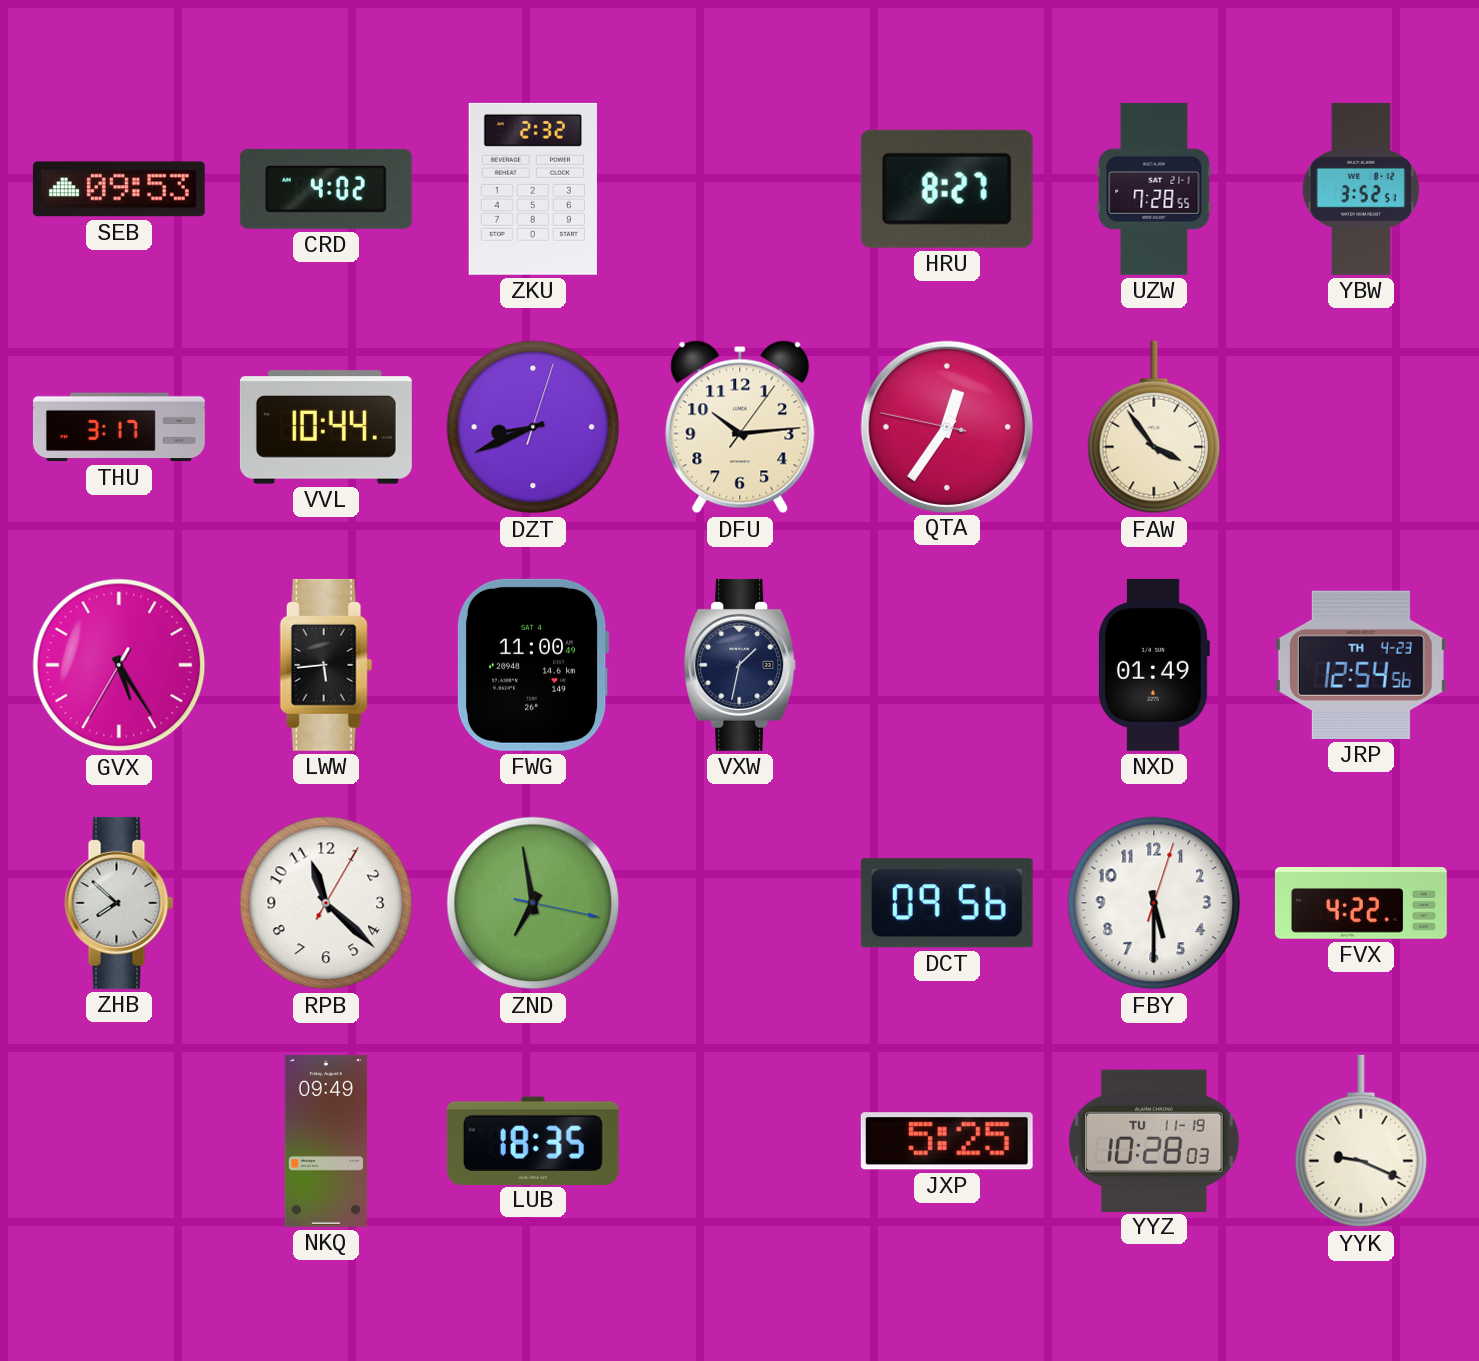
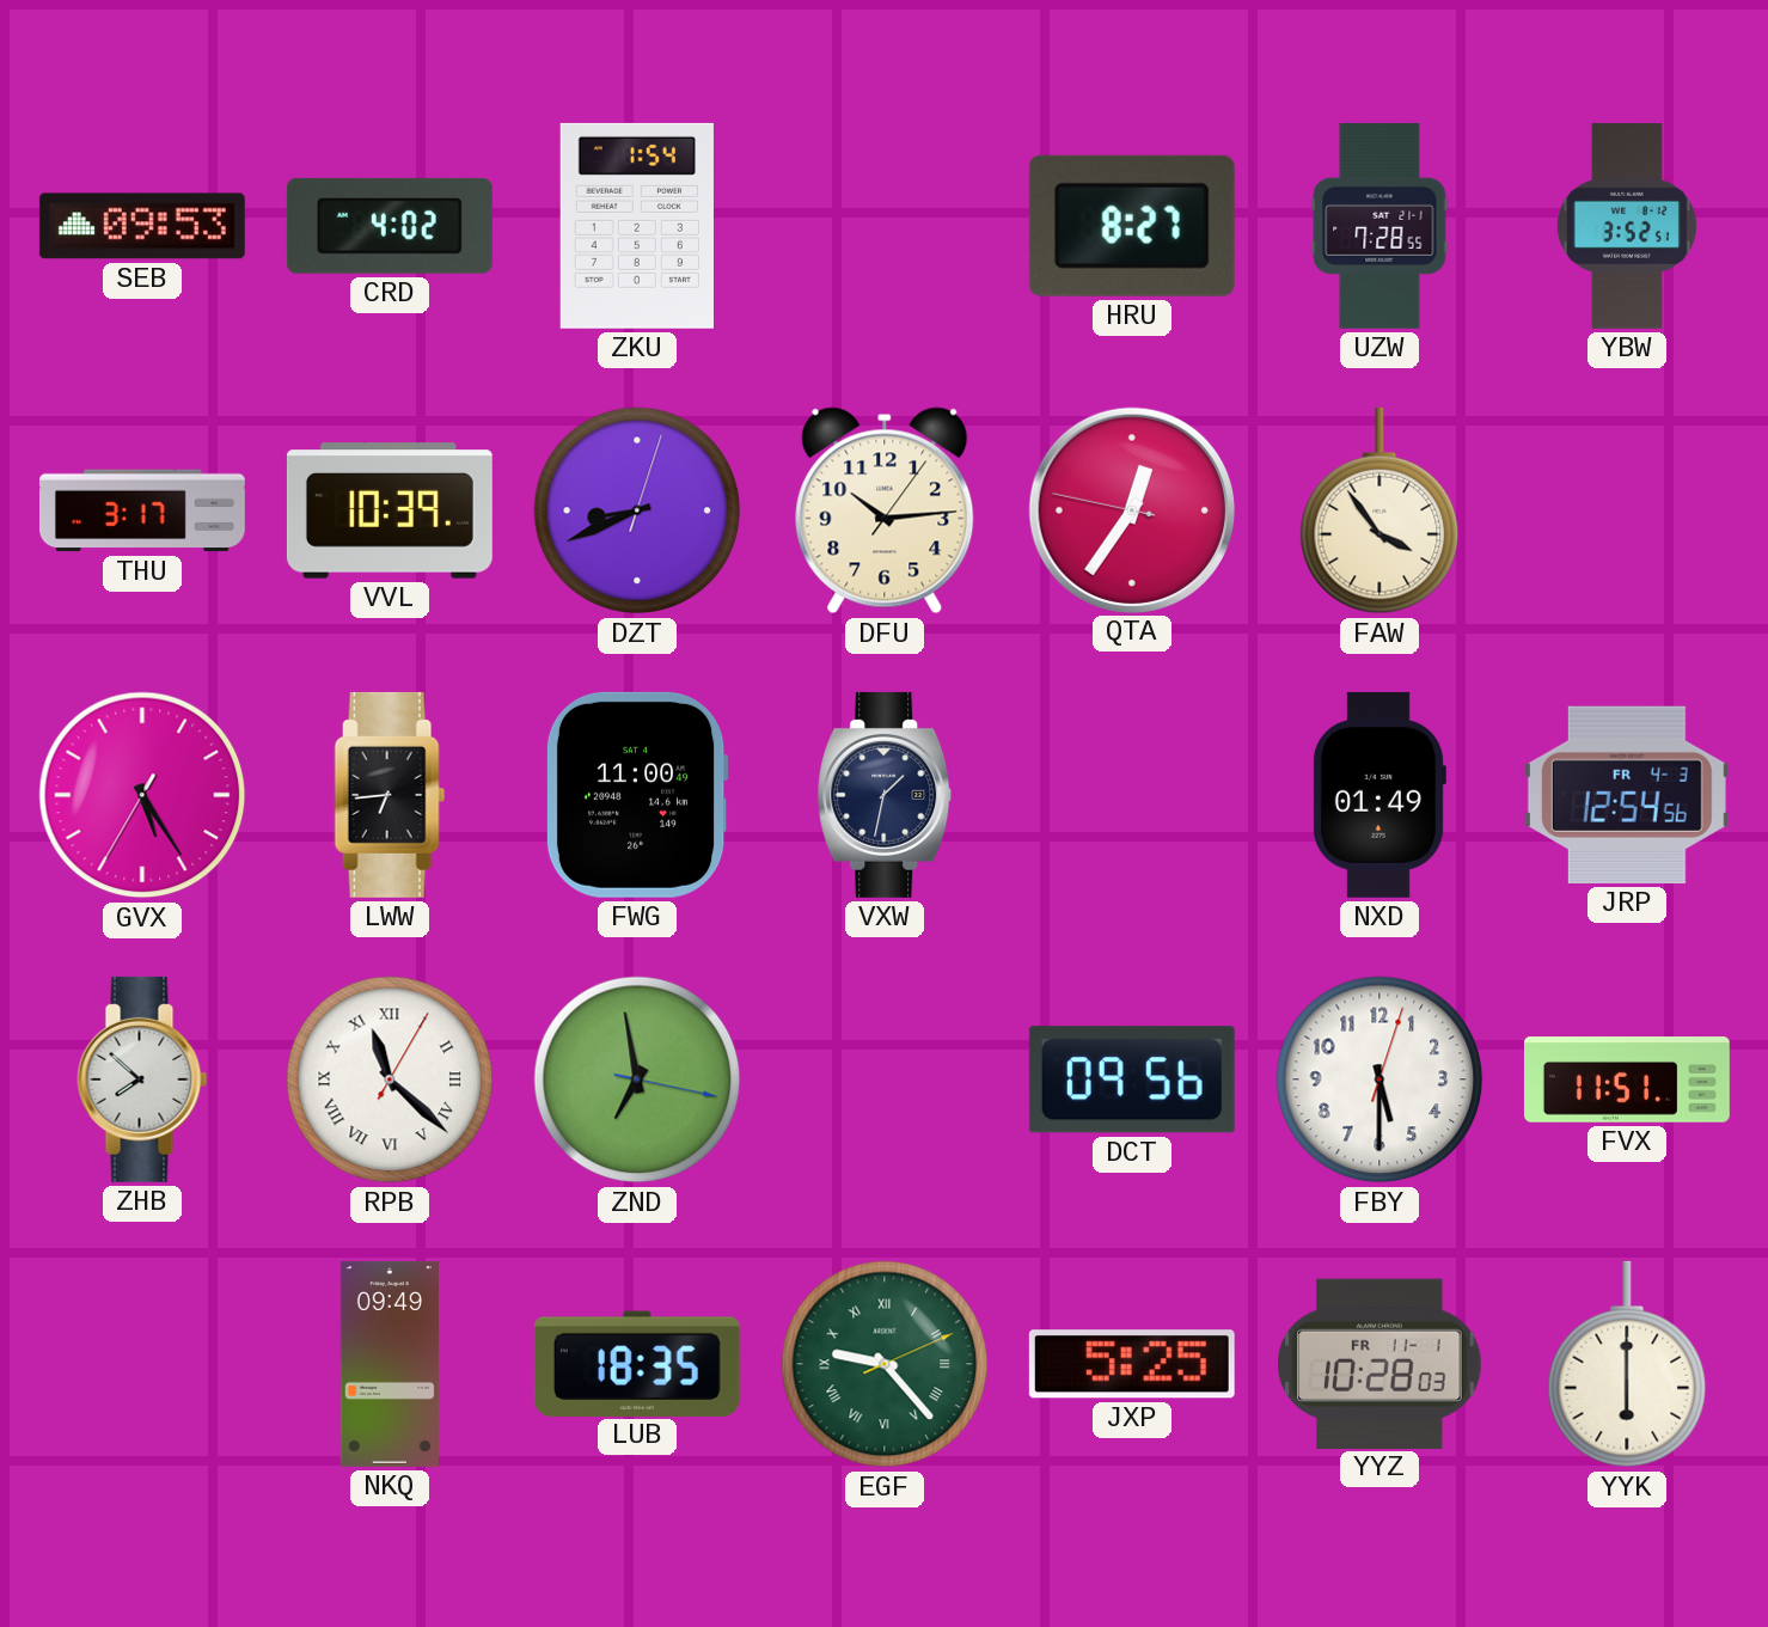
ZKU: 2:32 -> 1:54 (637, 226)
VVL: 10:44 -> 10:39 (390, 510)
LWW: 5:44 -> 6:44 (390, 795)
JRP date: TH 4-23 -> FR 4-3 (1627, 795)
RPB numerals: Arabic -> Roman (390, 1079)
FVX: 4:22 -> 11:51 (1627, 1079)
EGF: none -> 9:23 (885, 1364)
YYZ date: TU 11-19 -> FR 11-1 (1379, 1363)
YYK: 9:19 -> 6:00 (1627, 1364)
